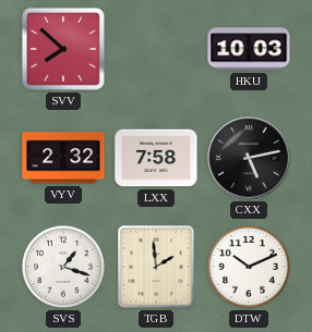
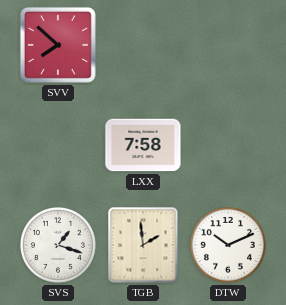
HKU: 10:03 -> none (249, 49)
VYV: 2:32 -> none (63, 158)
CXX: 5:13 -> none (249, 158)
